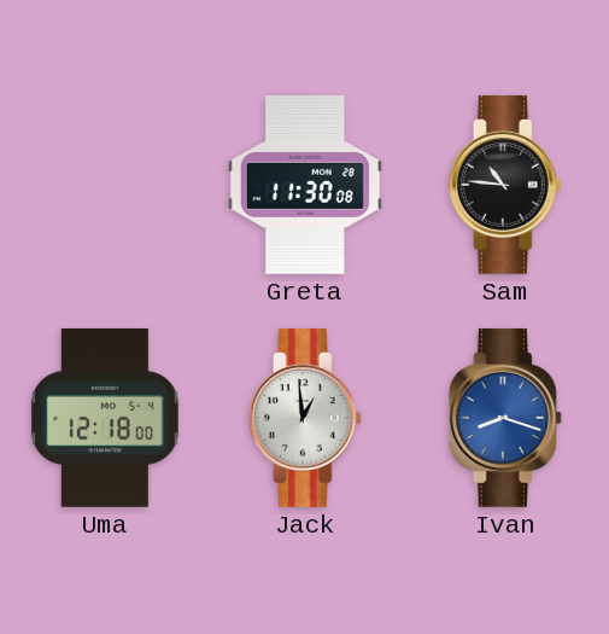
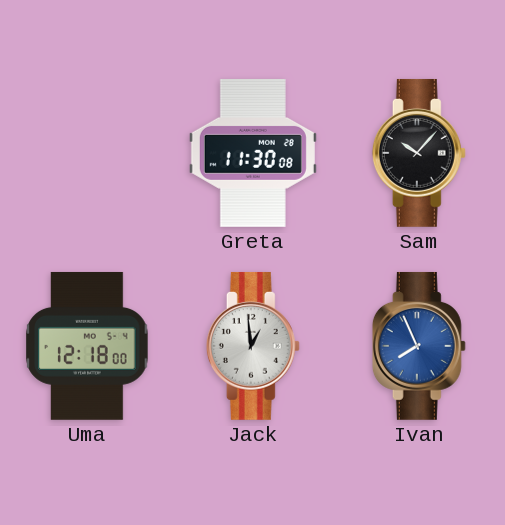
Sam: 10:46 -> 10:07 (419, 153)
Ivan: 8:18 -> 7:56 (419, 346)
